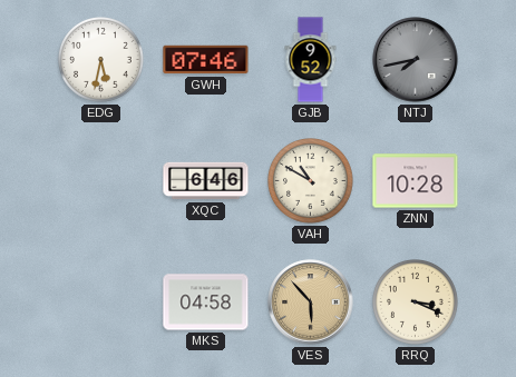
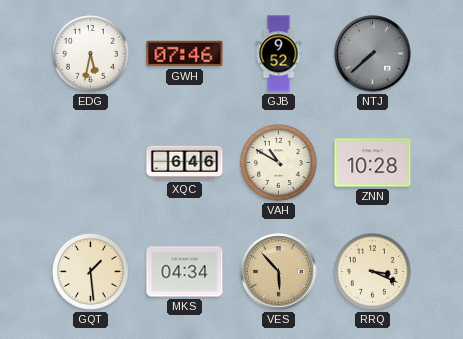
NTJ: 7:43 -> 7:38 (373, 54)
GQT: none -> 1:29 (91, 272)
MKS: 04:58 -> 04:34 (185, 272)
